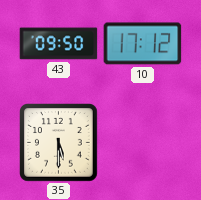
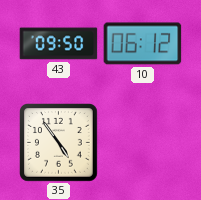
10: 17:12 -> 06:12 (143, 44)
35: 5:30 -> 4:54 (59, 143)
